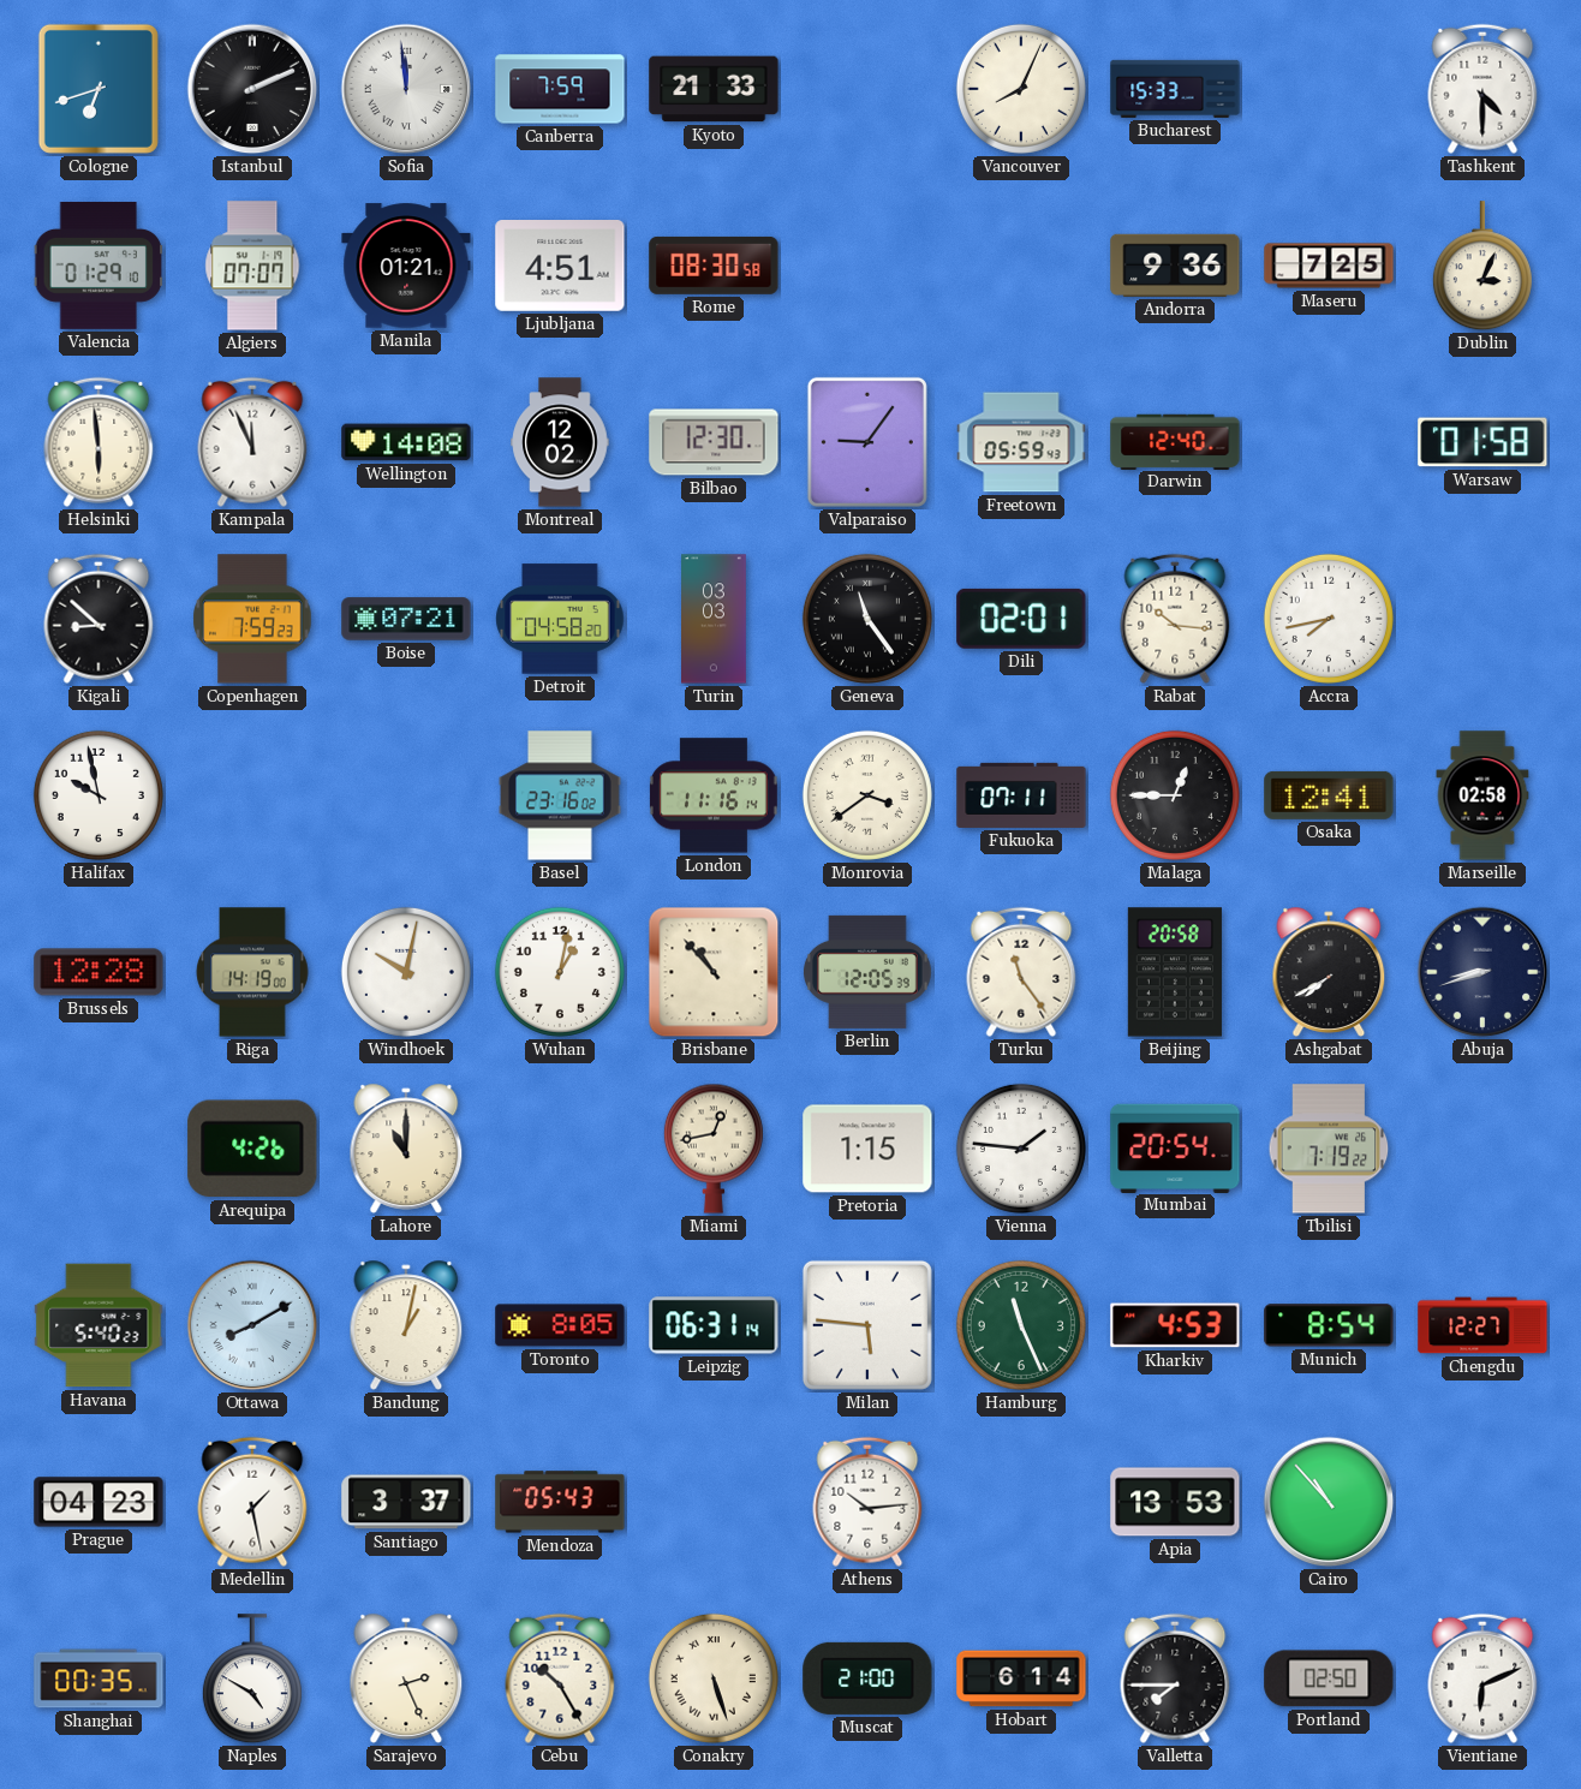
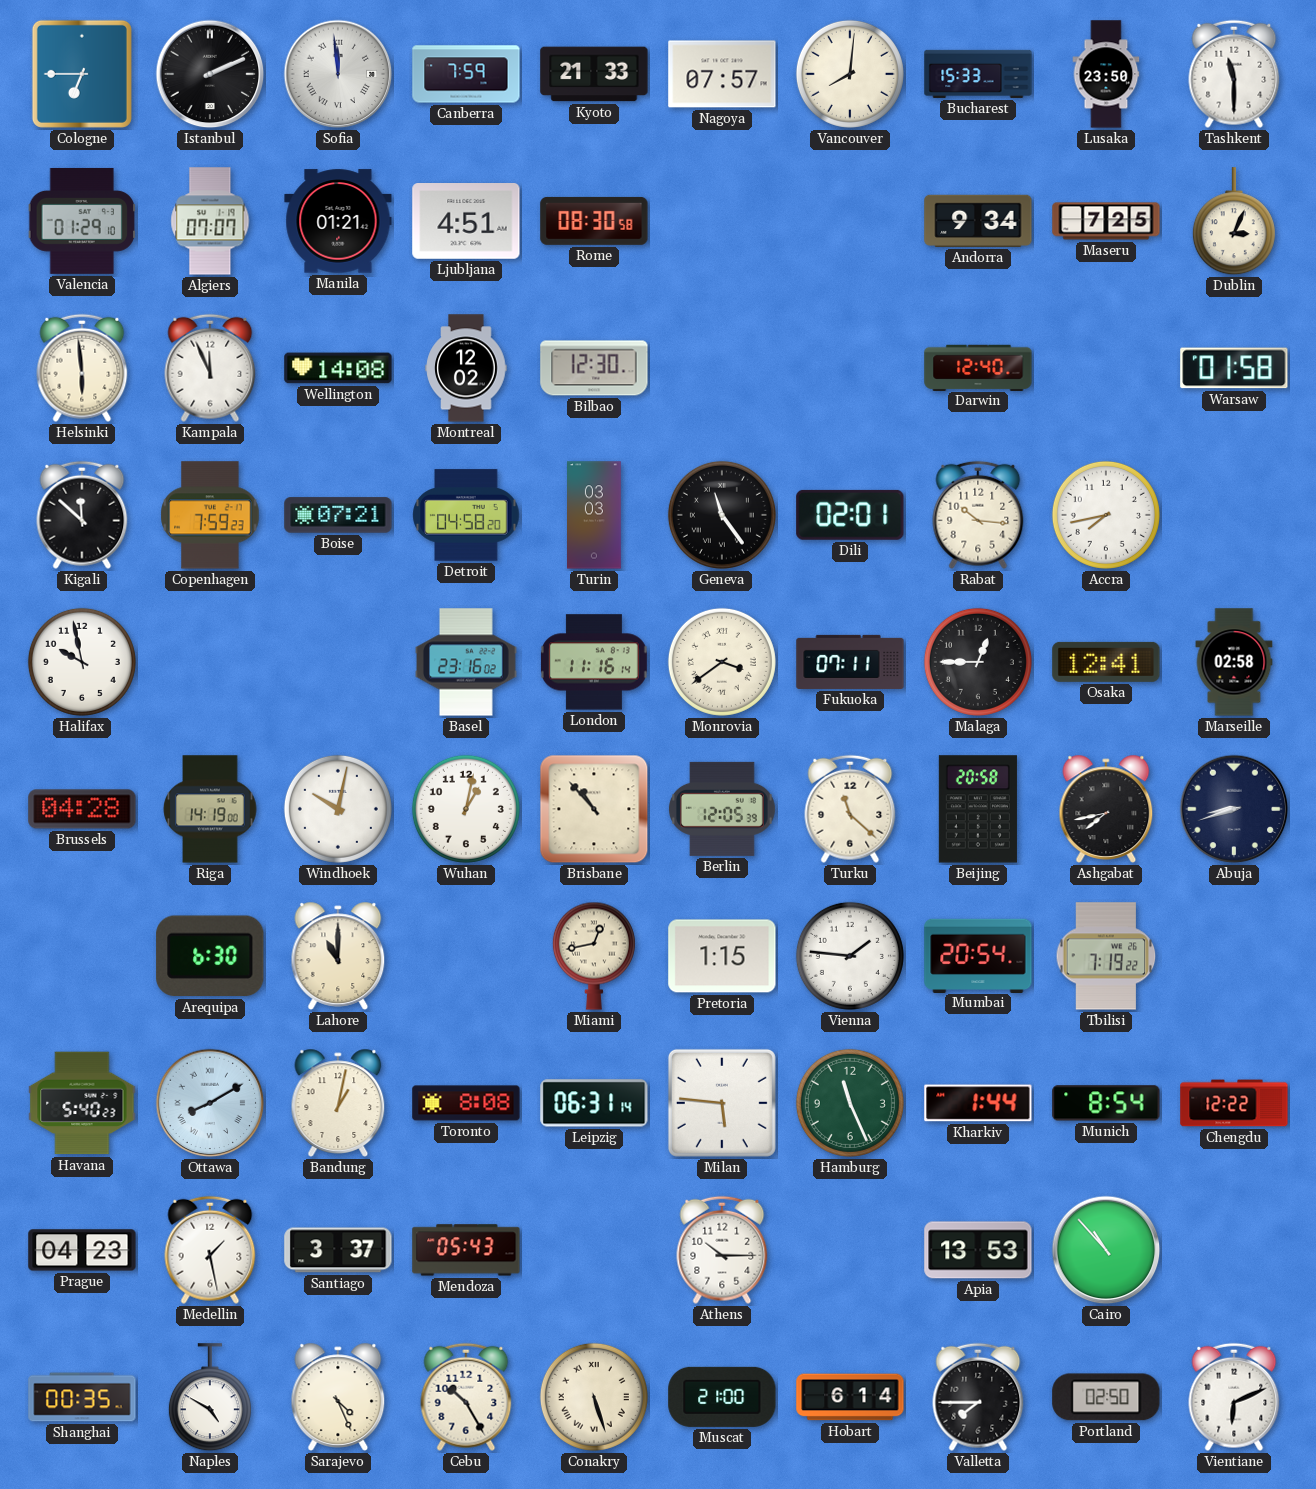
Cologne: 6:42 -> 6:45 (82, 74)
Nagoya: none -> 07:57 (722, 74)
Vancouver: 8:04 -> 8:01 (850, 74)
Lusaka: none -> 23:50 (1106, 74)
Tashkent: 4:30 -> 11:30 (1234, 74)
Andorra: 9:36 -> 9:34 (978, 221)
Valparaiso: 9:06 -> none (867, 442)
Freetown: 05:59 -> none (1021, 442)
Kigali: 8:52 -> 11:52 (82, 515)
Brussels: 12:28 -> 04:28 (82, 809)
Turku: 11:24 -> 11:22 (850, 809)
Ashgabat: 7:40 -> 7:43 (1106, 809)
Arequipa: 4:26 -> 6:30 (210, 956)
Toronto: 8:05 -> 8:08 (466, 1103)
Kharkiv: 4:53 -> 1:44 (978, 1103)
Chengdu: 12:27 -> 12:22 (1234, 1103)
Athens: 10:14 -> 10:15 (722, 1250)
Sarajevo: 2:26 -> 4:26 (338, 1397)
